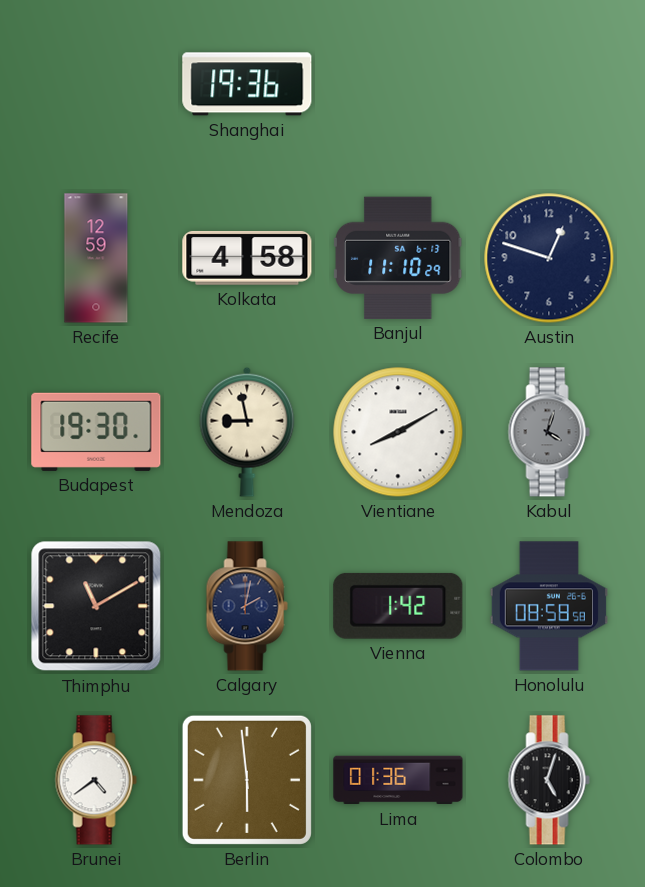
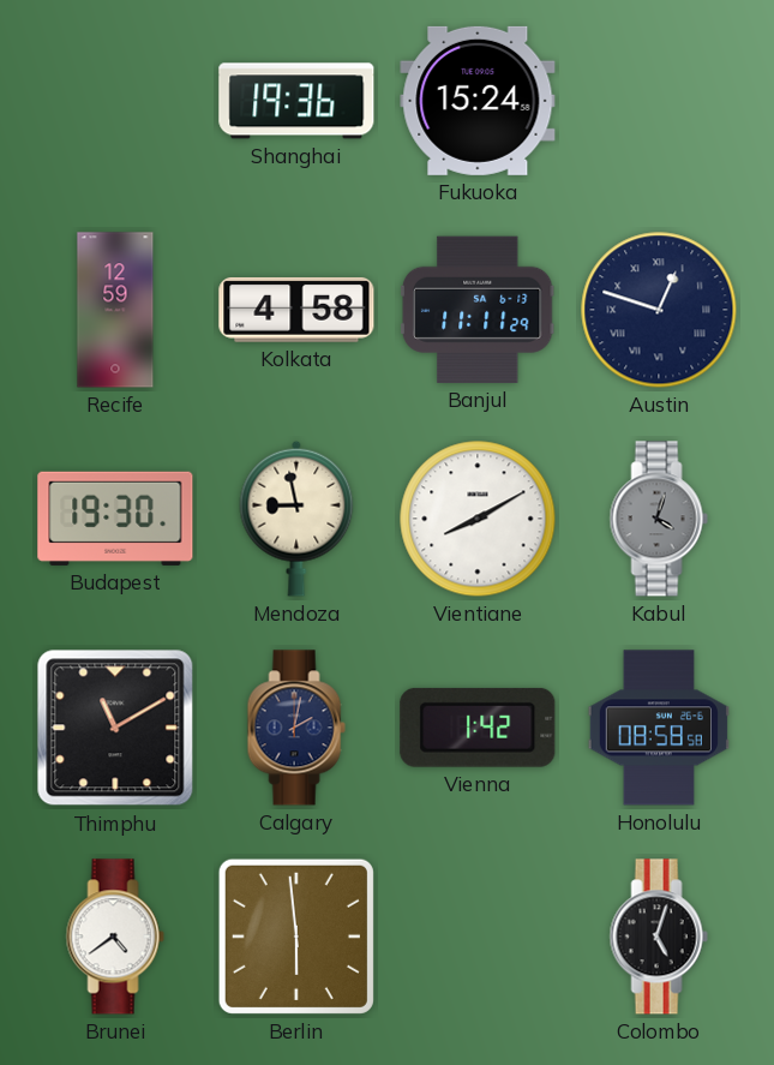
Fukuoka: none -> 15:24 (478, 101)
Banjul: 11:10 -> 11:11 (478, 310)
Austin numerals: Arabic -> Roman (659, 310)
Lima: 01:36 -> none (398, 780)
